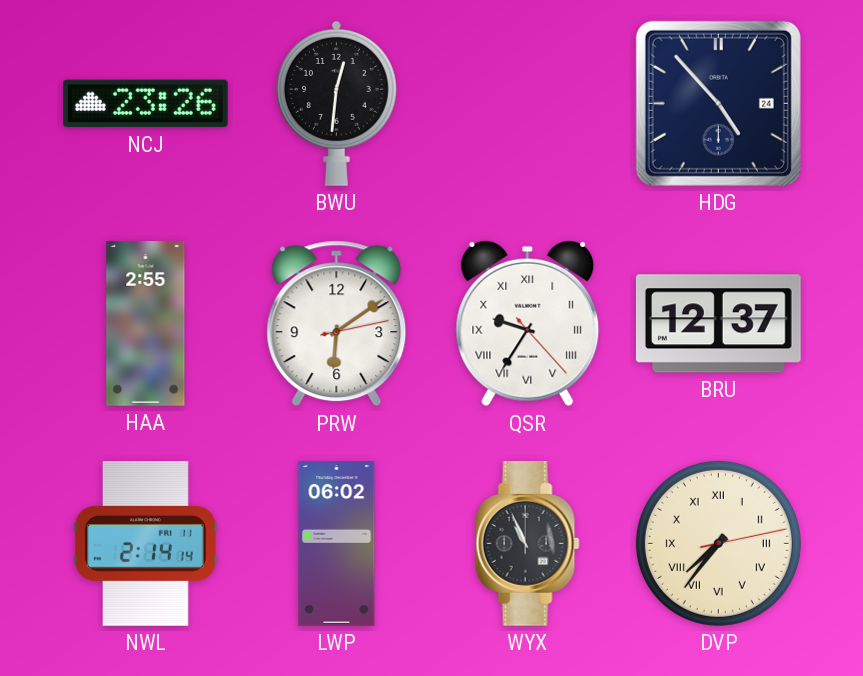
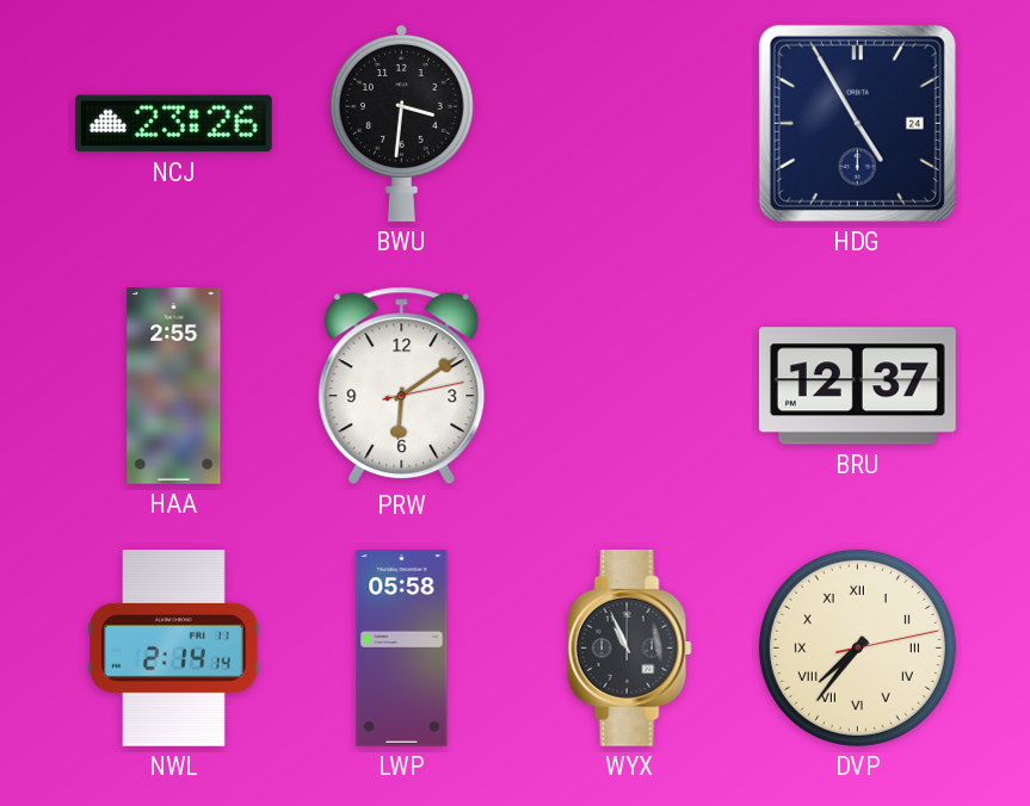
BWU: 12:31 -> 3:31 (401, 123)
HDG: 4:53 -> 4:55 (857, 123)
QSR: 9:35 -> none (528, 324)
LWP: 06:02 -> 05:58 (402, 649)
